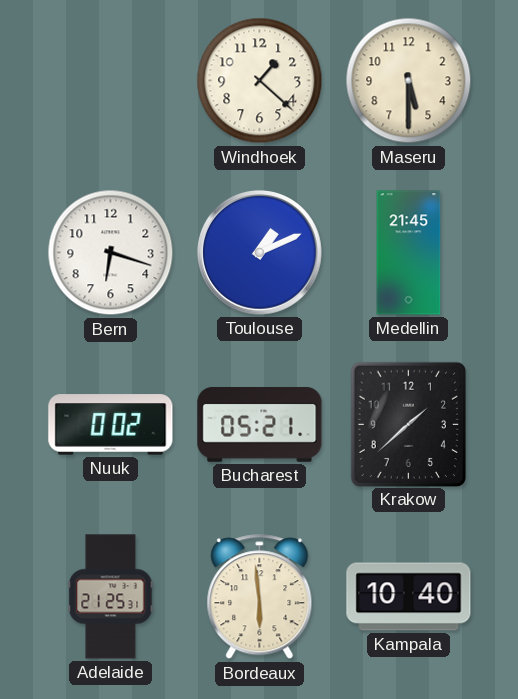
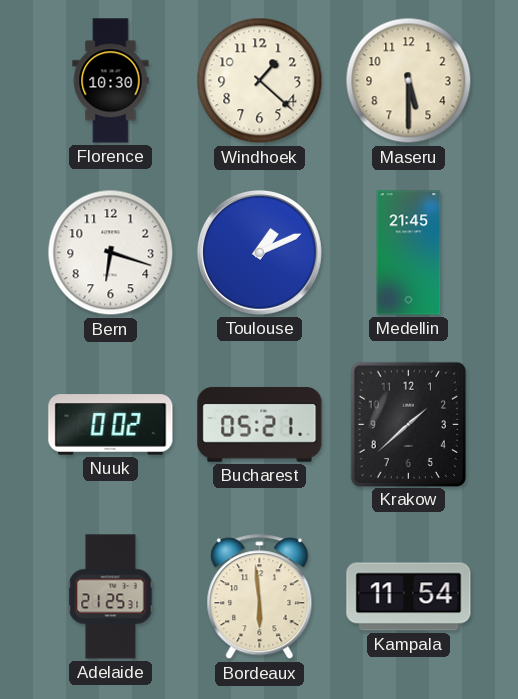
Florence: none -> 10:30 (111, 81)
Kampala: 10:40 -> 11:54 (409, 597)
